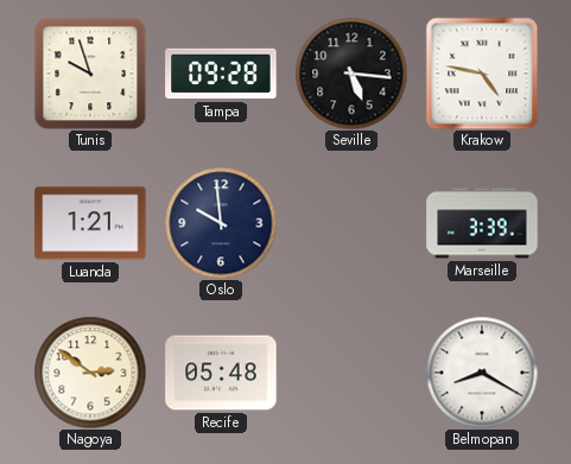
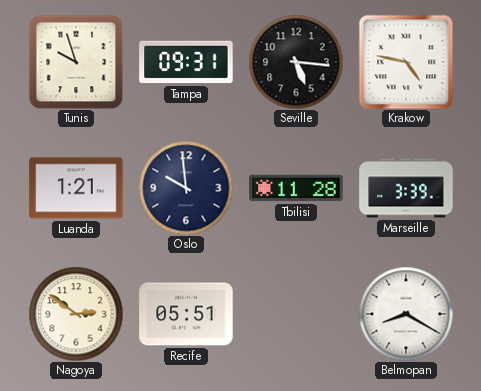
Tampa: 09:28 -> 09:31 (186, 62)
Tbilisi: none -> 11:28 (296, 188)
Recife: 05:48 -> 05:51 (186, 314)
